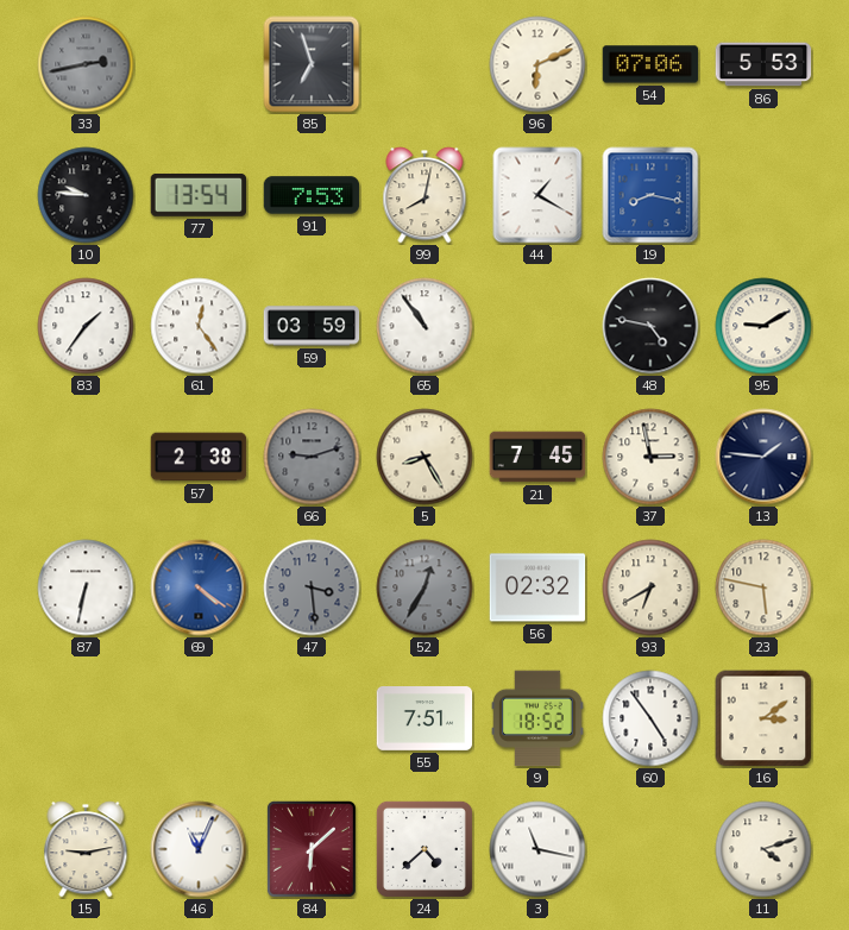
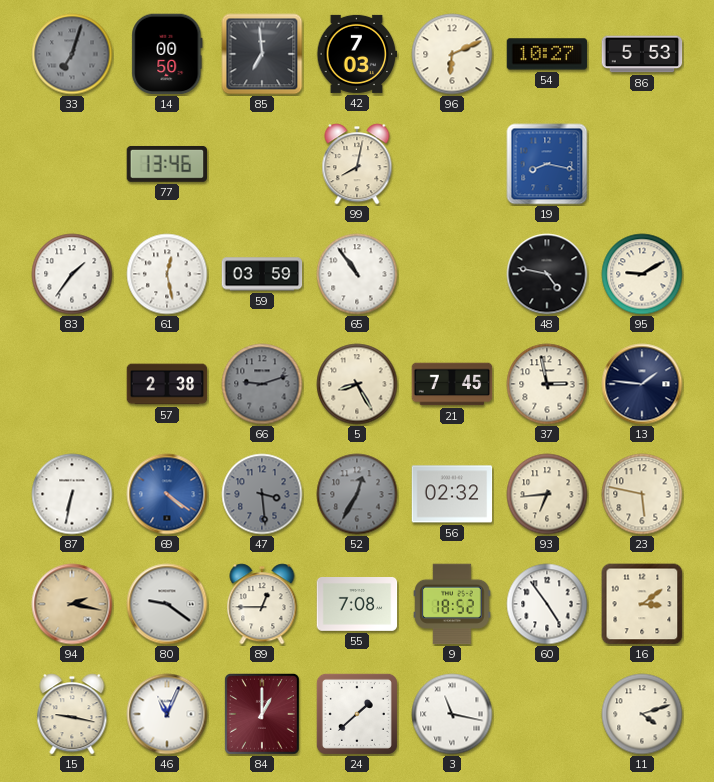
33: 2:43 -> 7:03 (72, 54)
14: none -> 00:50 (167, 54)
85: 6:57 -> 6:59 (262, 54)
42: none -> 7:03 (357, 54)
54: 07:06 -> 10:27 (547, 54)
10: 9:46 -> none (86, 195)
77: 13:54 -> 13:46 (167, 164)
91: 7:53 -> none (312, 195)
44: 1:20 -> none (537, 195)
61: 12:24 -> 12:28 (167, 274)
93: 6:40 -> 6:44 (547, 494)
94: none -> 2:17 (72, 604)
80: none -> 9:21 (167, 604)
89: none -> 12:45 (262, 604)
55: 7:51 -> 7:08 (357, 605)
15: 9:13 -> 9:17 (72, 714)
84: 6:08 -> 1:00 (262, 714)
24: 4:38 -> 1:38 (357, 714)
